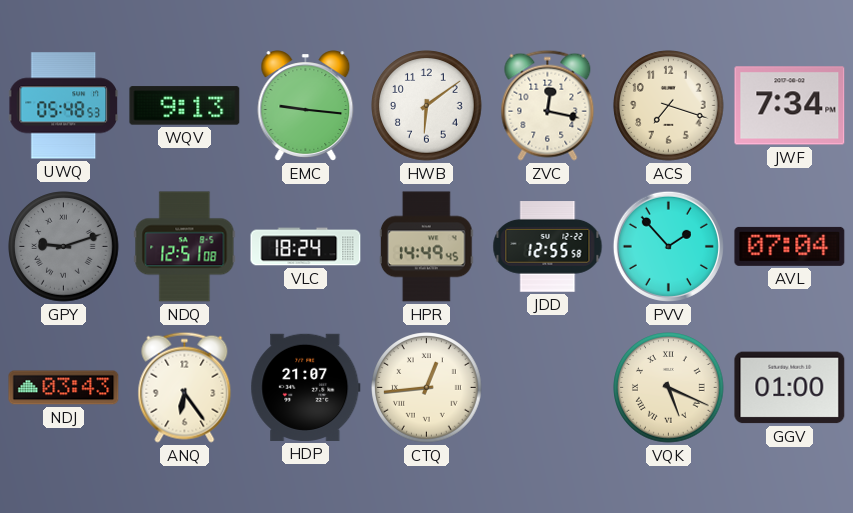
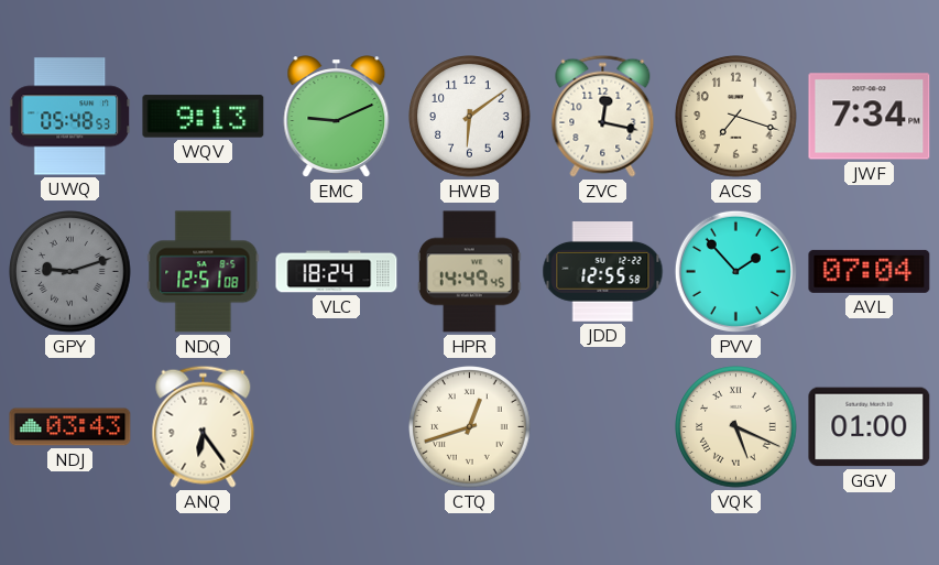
EMC: 9:16 -> 9:11 (337, 117)
HDP: 21:07 -> none (306, 387)
CTQ: 12:44 -> 12:42 (470, 427)
